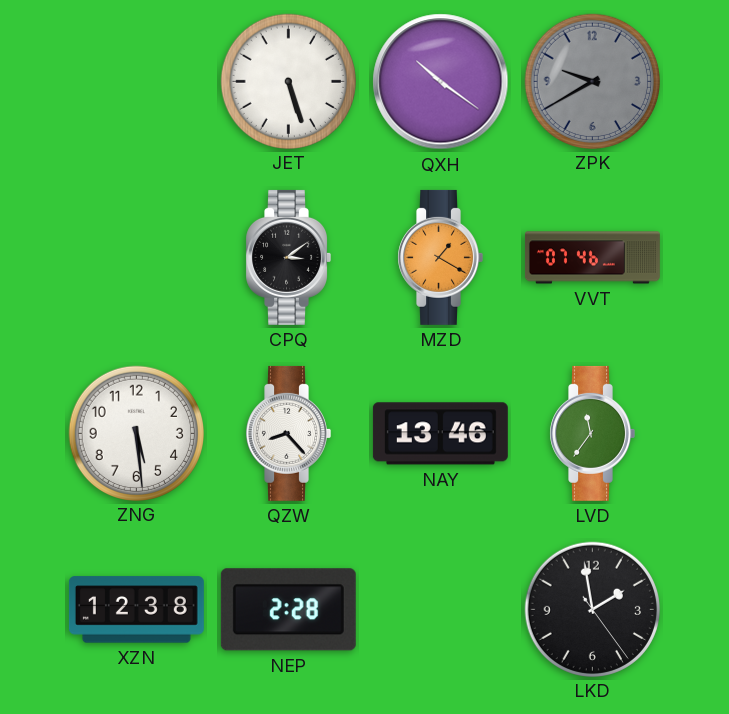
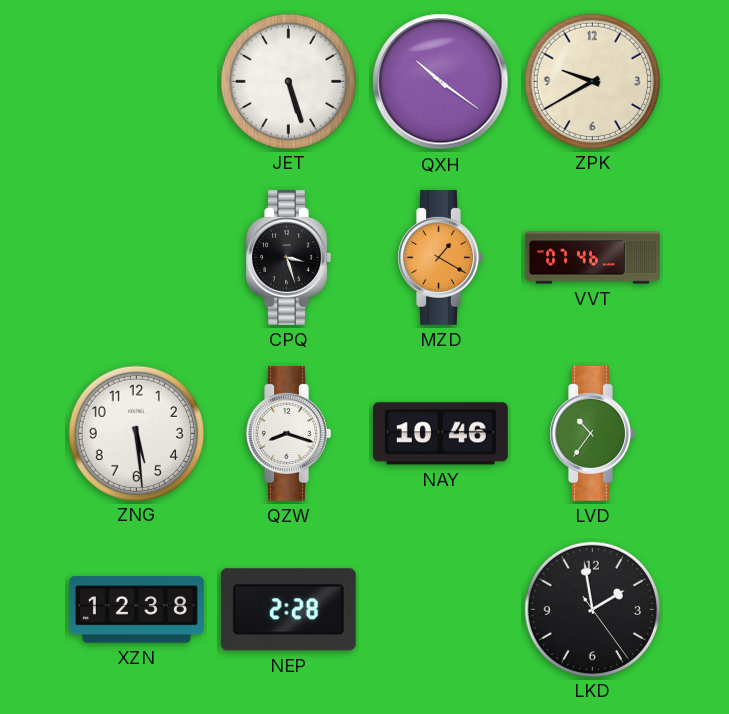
ZPK dial: grey -> cream (592, 81)
CPQ: 3:09 -> 3:27 (288, 257)
QZW: 8:23 -> 8:18 (288, 433)
NAY: 13:46 -> 10:46 (440, 434)
LVD: 11:36 -> 10:36 (592, 433)
